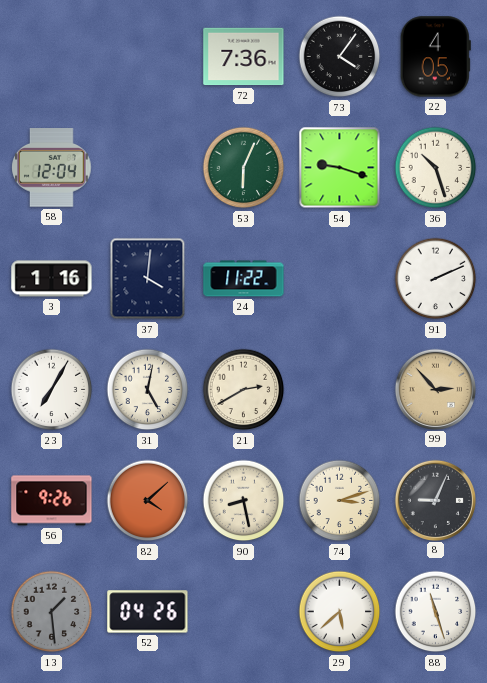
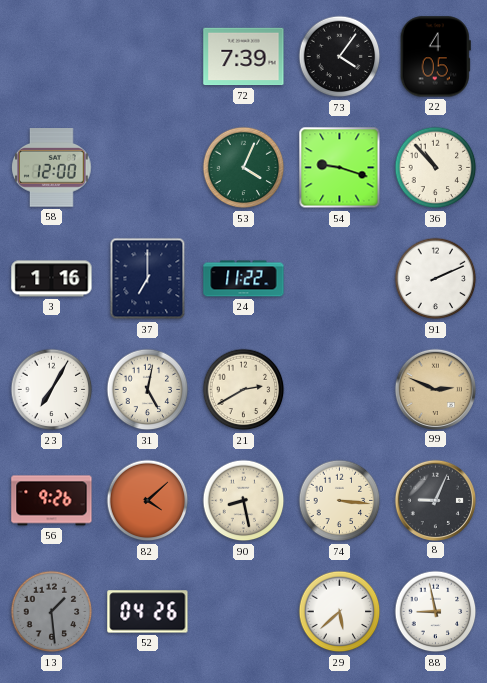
72: 7:36 -> 7:39 (244, 57)
58: 12:04 -> 12:00 (52, 168)
53: 6:04 -> 4:04 (244, 168)
36: 10:27 -> 10:53 (436, 168)
37: 4:01 -> 7:00 (148, 279)
99: 2:53 -> 2:49 (435, 389)
74: 3:12 -> 3:16 (340, 501)
88: 11:27 -> 8:58 (436, 612)
